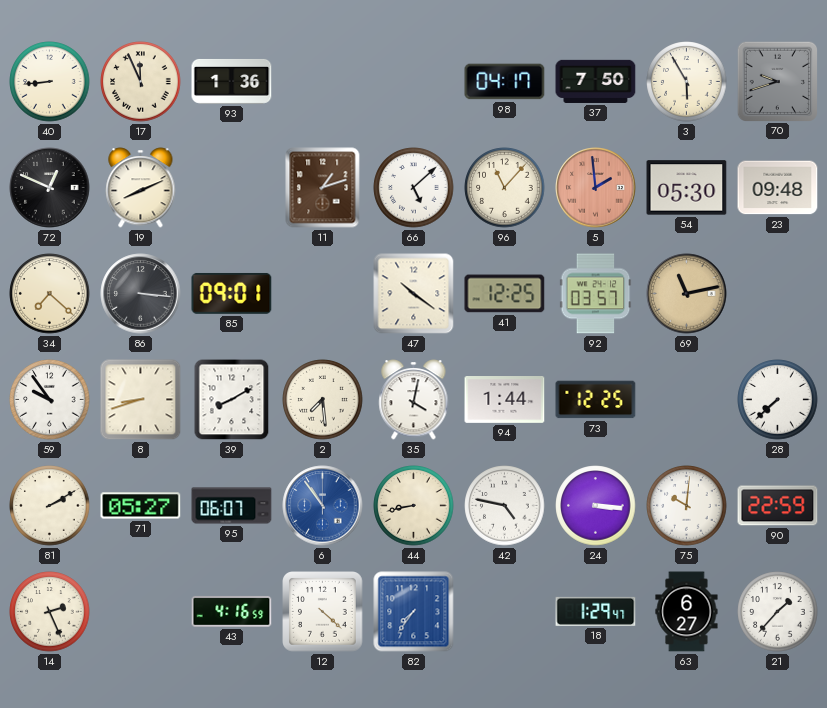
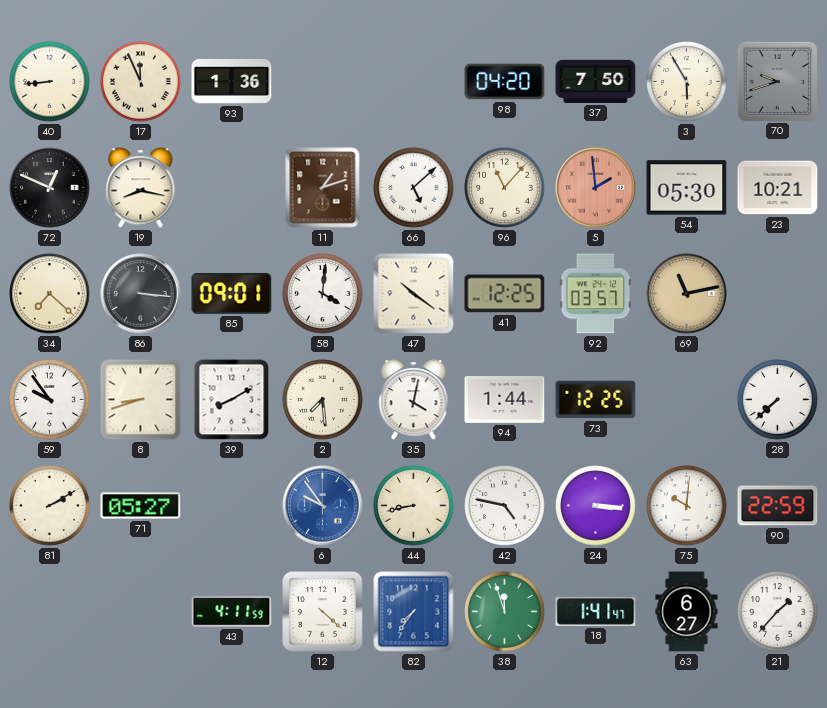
98: 04:17 -> 04:20 (505, 82)
19: 8:11 -> 8:17 (141, 188)
23: 09:48 -> 10:21 (778, 188)
58: none -> 4:01 (323, 294)
95: 06:07 -> none (232, 506)
6: 10:54 -> 9:54 (323, 506)
14: 2:26 -> none (50, 612)
43: 4:16 -> 4:11 (232, 611)
38: none -> 11:57 (505, 612)
18: 1:29 -> 1:41 (596, 611)
